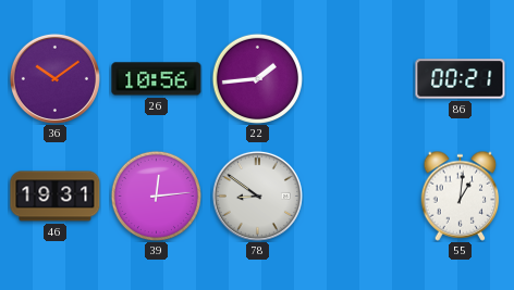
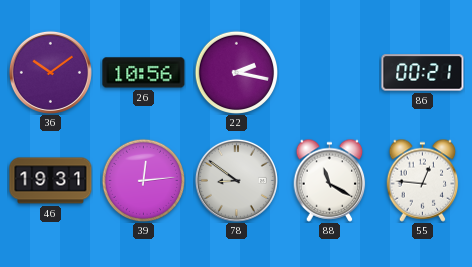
22: 1:44 -> 2:17 (236, 72)
88: none -> 11:20 (330, 180)
55: 1:01 -> 12:46 (423, 180)
